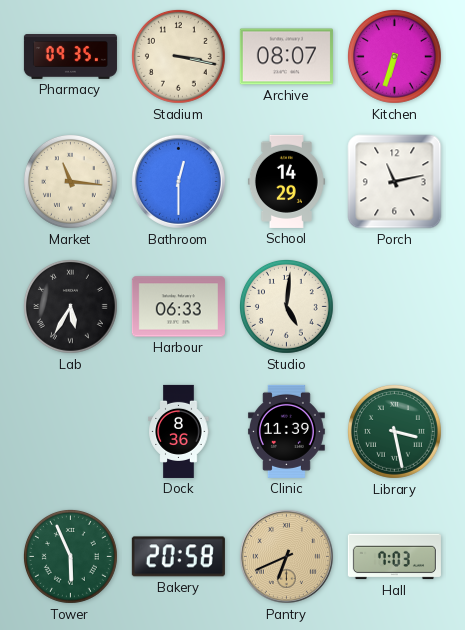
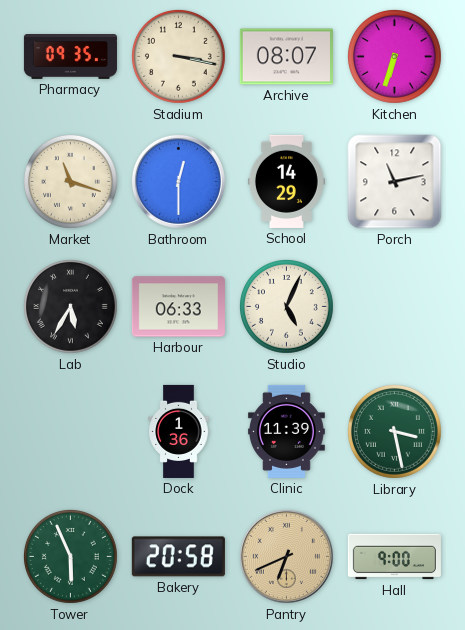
Market: 11:16 -> 11:18 (70, 181)
Studio: 5:01 -> 5:04 (286, 306)
Dock: 8:36 -> 1:36 (179, 431)
Hall: 7:03 -> 9:00 (394, 557)
